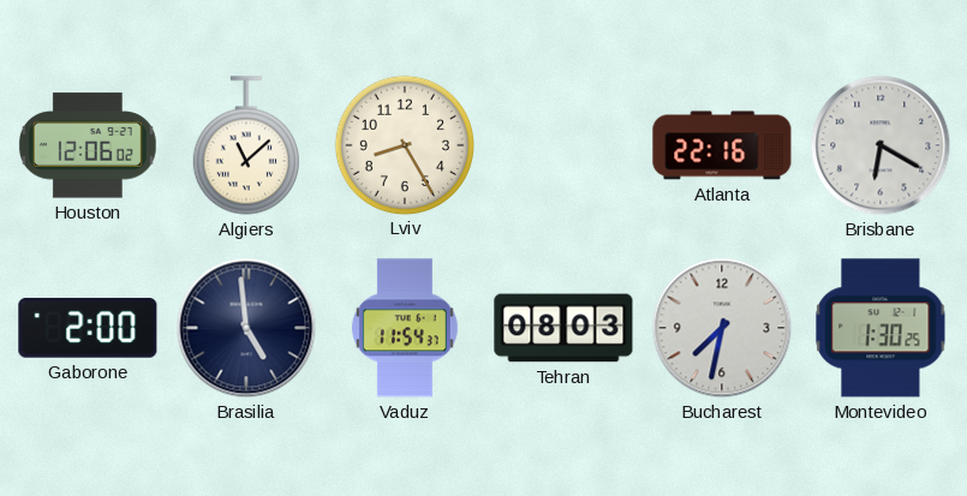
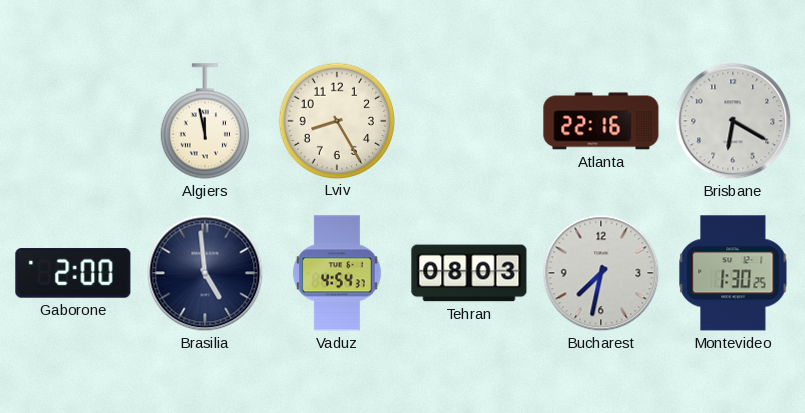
Houston: 12:06 -> none (88, 145)
Algiers: 11:08 -> 11:58 (205, 121)
Vaduz: 11:54 -> 4:54 (337, 273)
